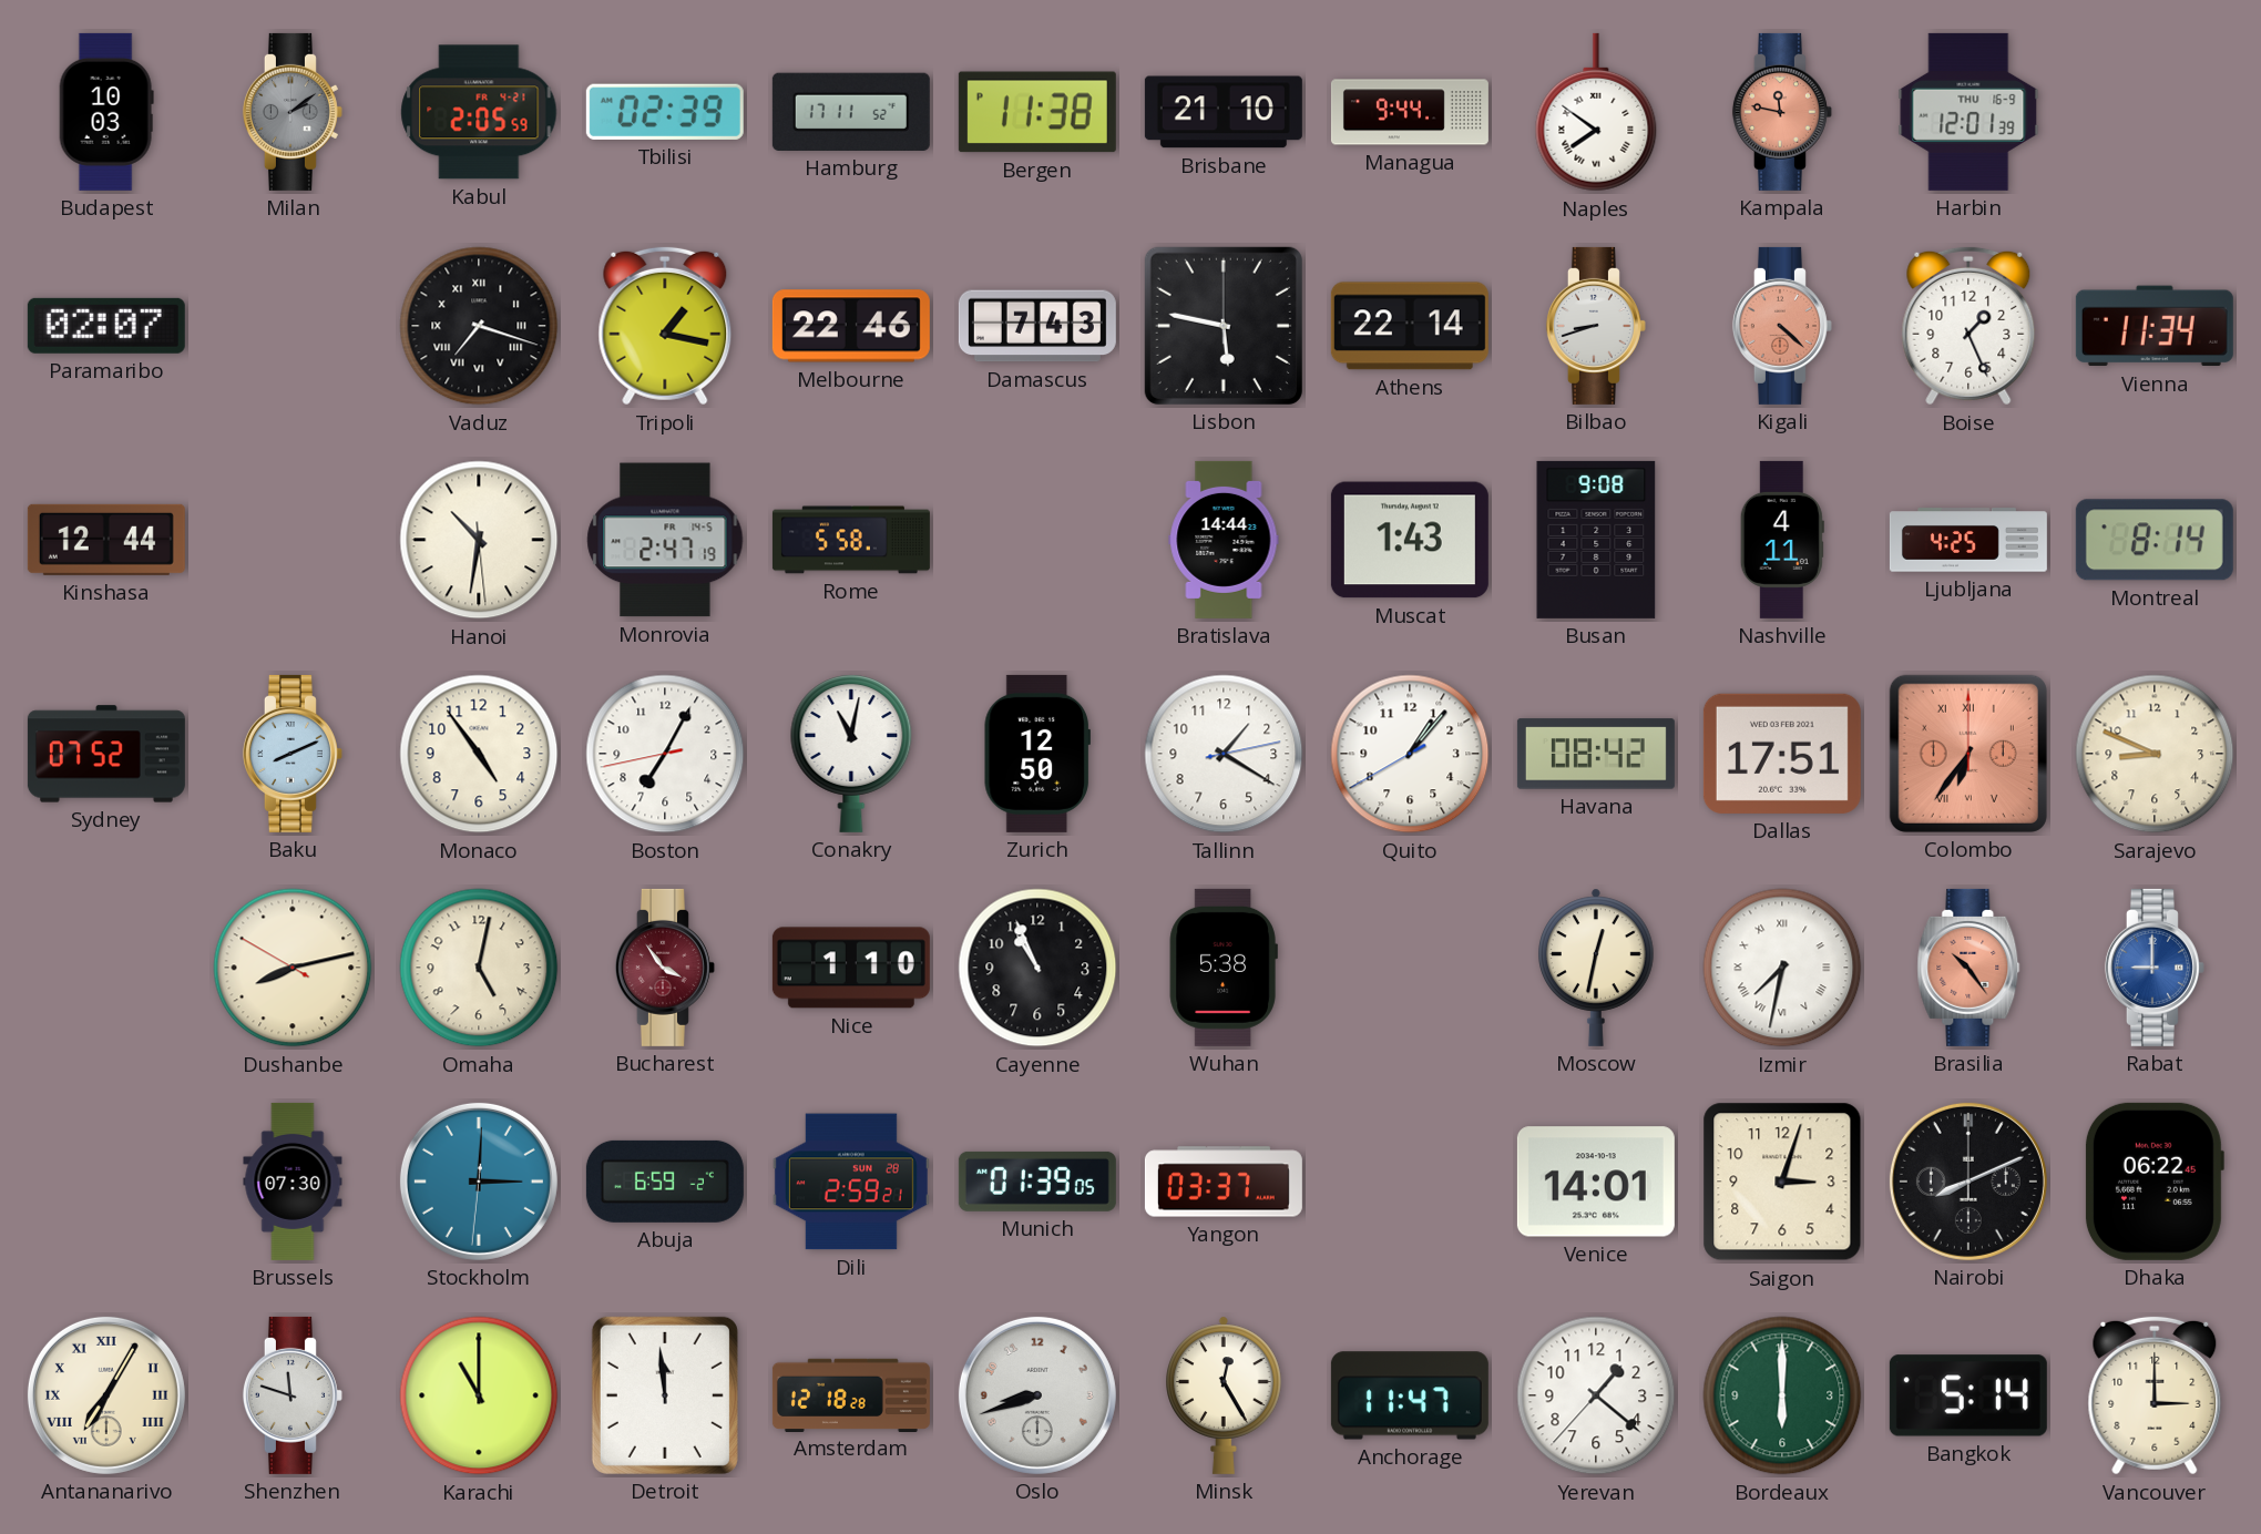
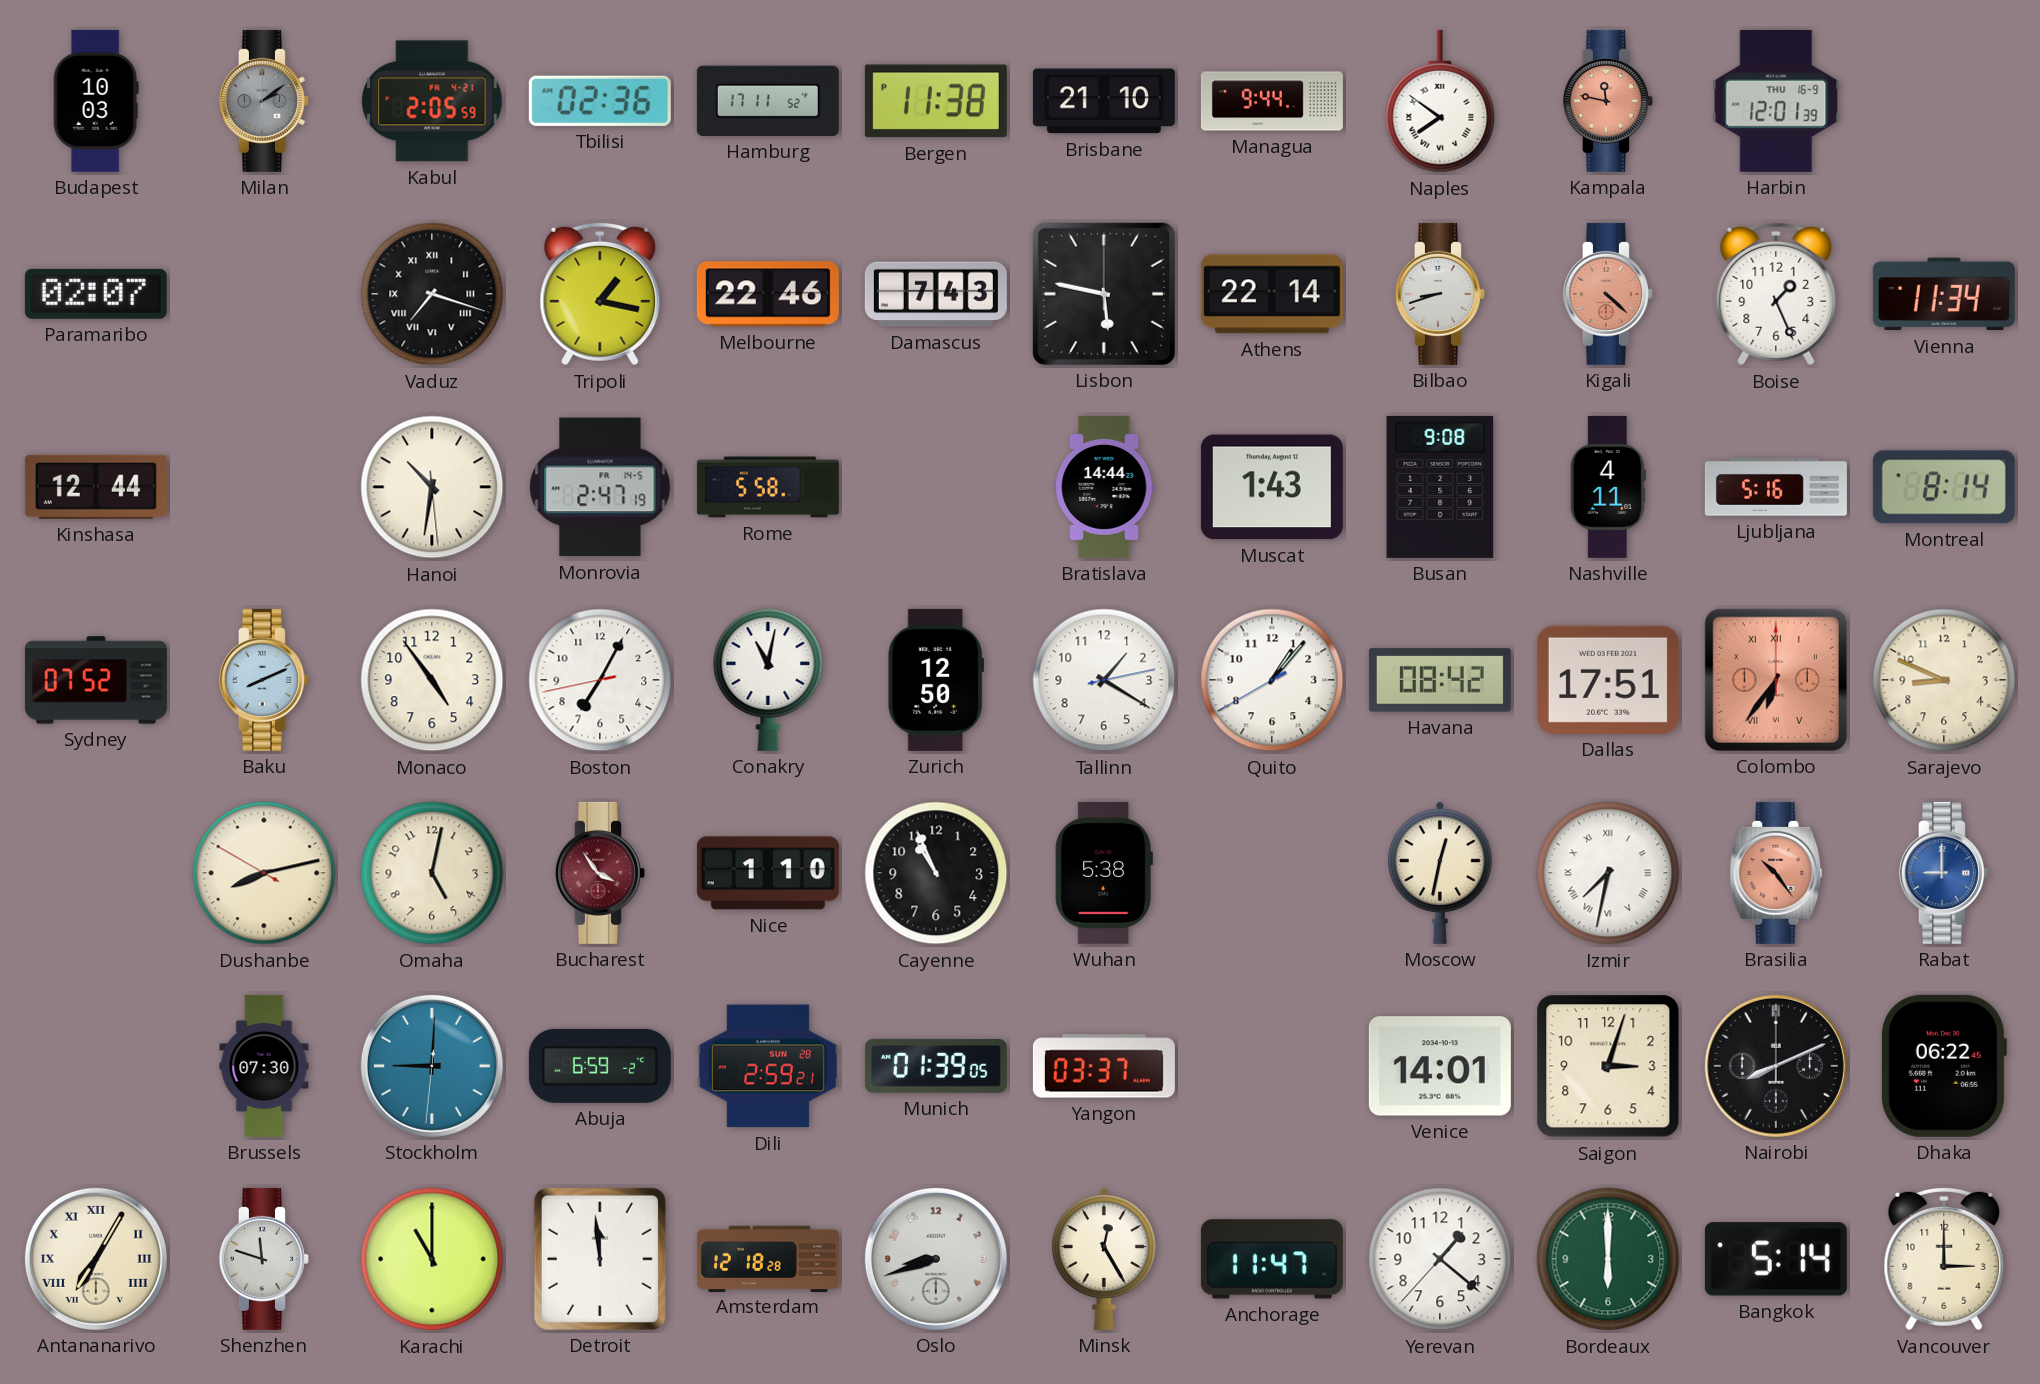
Tbilisi: 02:39 -> 02:36 (600, 101)
Ljubljana: 4:25 -> 5:16 (1776, 487)
Stockholm: 3:00 -> 9:00 (432, 1066)
